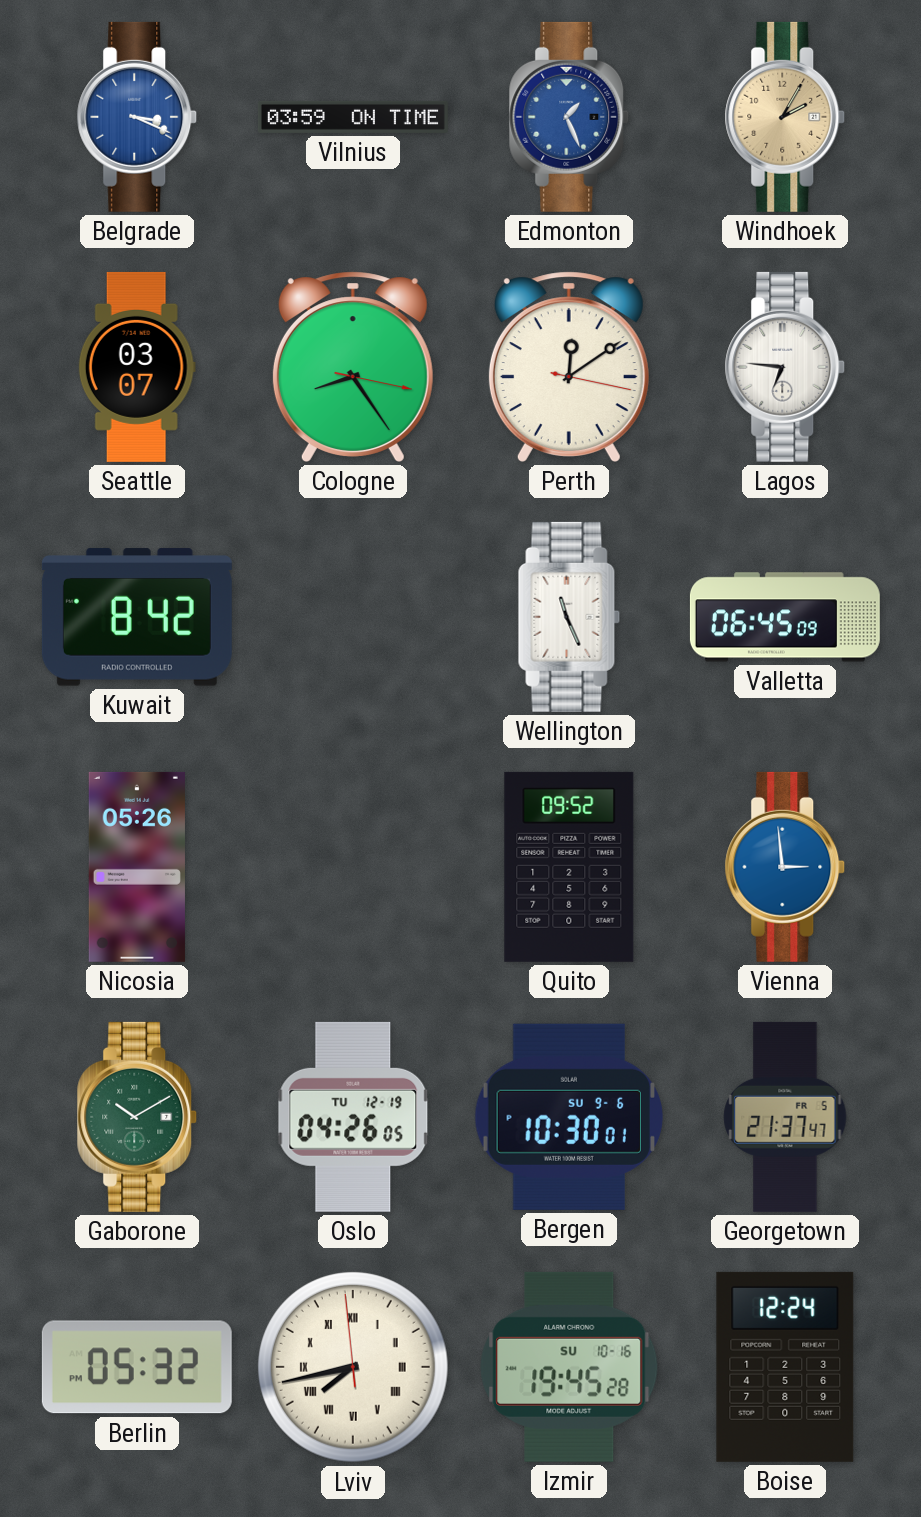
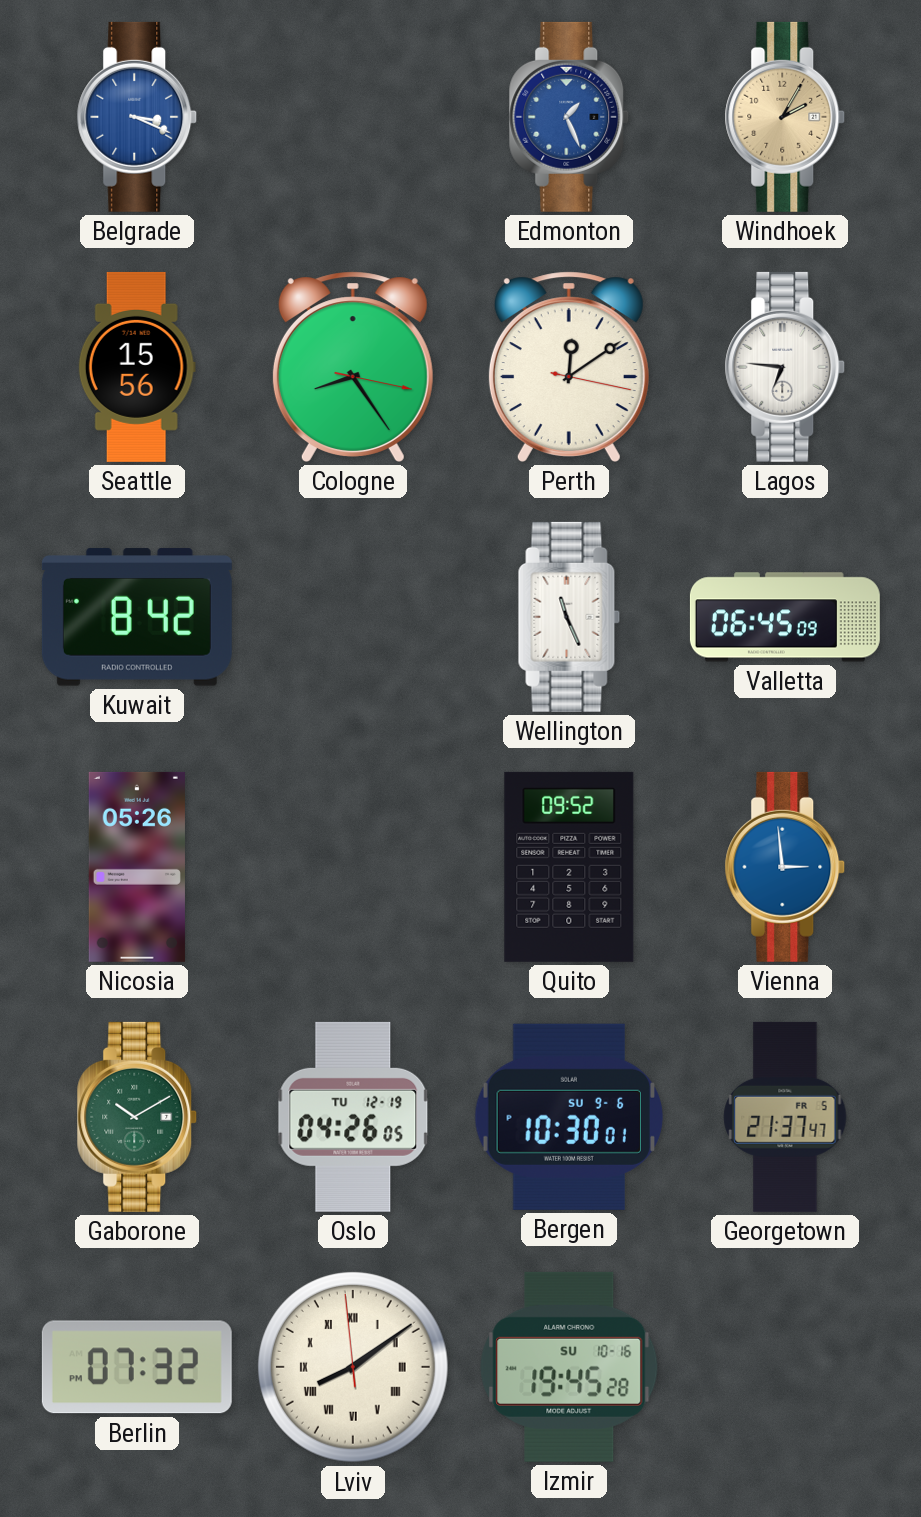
Vilnius: 03:59 -> none (353, 117)
Seattle: 03:07 -> 15:56 (137, 367)
Berlin: 05:32 -> 07:32 (137, 1367)
Lviv: 7:42 -> 8:08 (353, 1367)
Boise: 12:24 -> none (785, 1367)
